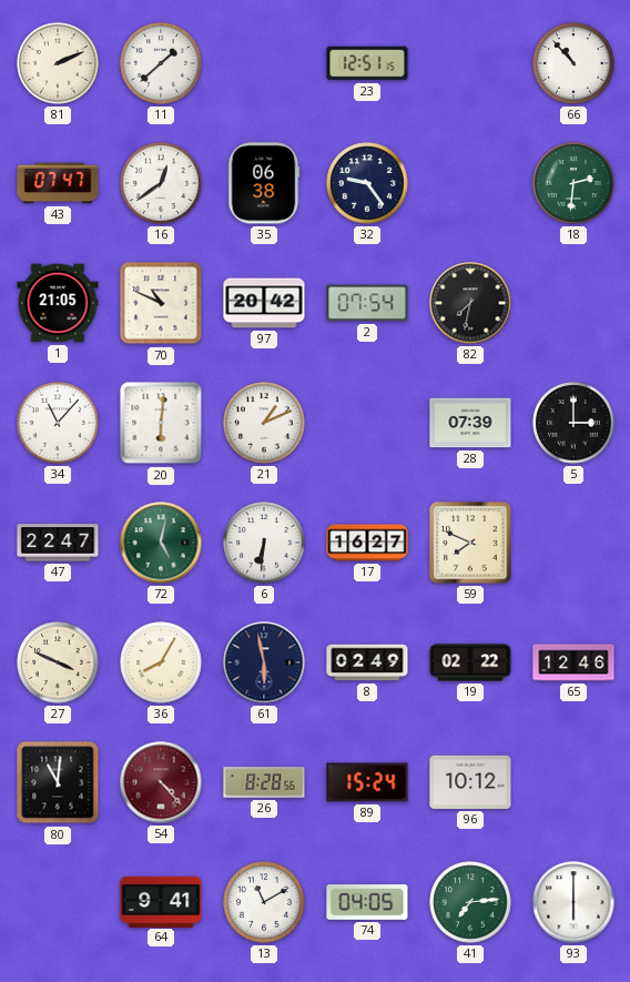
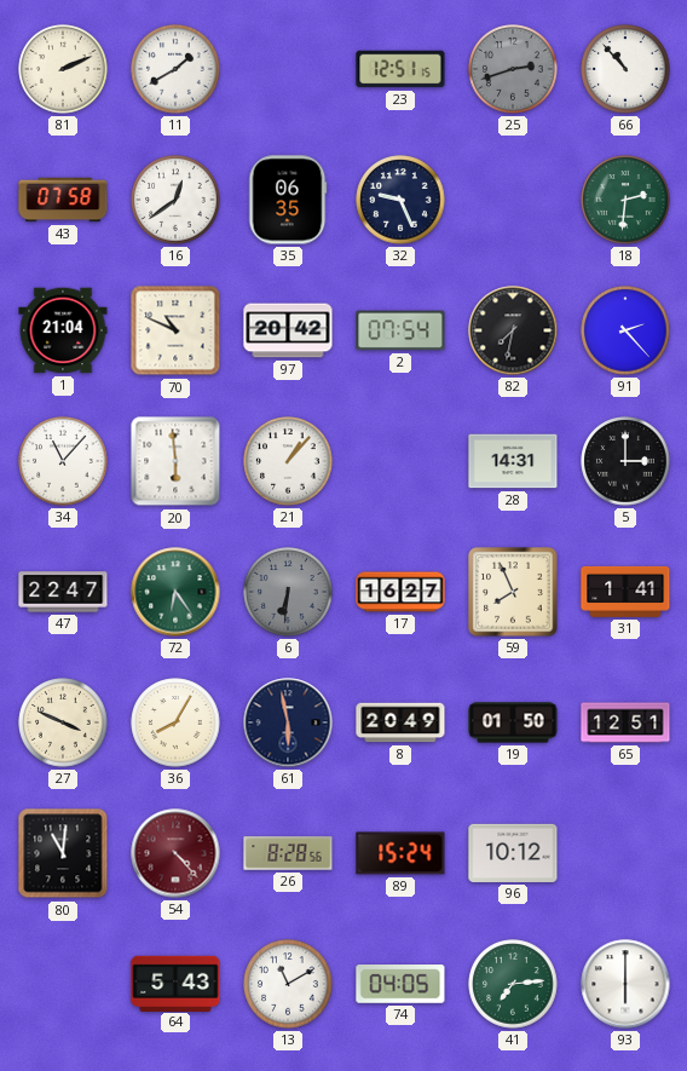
11: 1:38 -> 1:40 (175, 69)
25: none -> 2:42 (513, 69)
43: 07:47 -> 07:58 (63, 200)
35: 06:38 -> 06:35 (288, 200)
32: 9:24 -> 9:26 (400, 200)
1: 21:05 -> 21:04 (63, 330)
91: none -> 2:23 (625, 330)
20: 6:01 -> 5:59 (175, 461)
21: 1:11 -> 1:07 (288, 461)
28: 07:39 -> 14:31 (513, 461)
72: 5:02 -> 6:24 (175, 592)
6 dial: white -> grey (288, 592)
59: 7:49 -> 7:56 (513, 592)
31: none -> 1:41 (625, 592)
8: 02:49 -> 20:49 (400, 722)
19: 02:22 -> 01:50 (513, 722)
65: 12:46 -> 12:51 (625, 722)
64: 9:41 -> 5:43 (175, 983)
